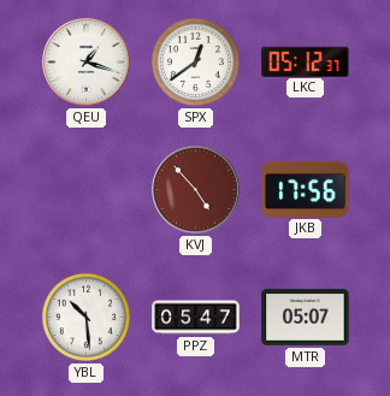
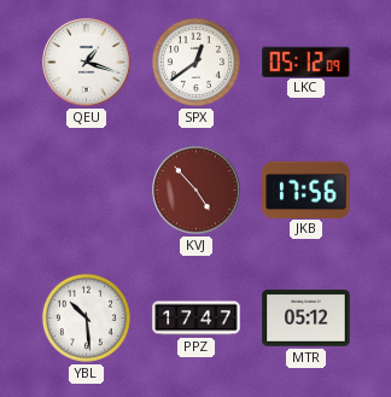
LKC: 05:12:37 -> 05:12:09 (307, 62)
PPZ: 05:47 -> 17:47 (197, 319)
MTR: 05:07 -> 05:12 (307, 319)
